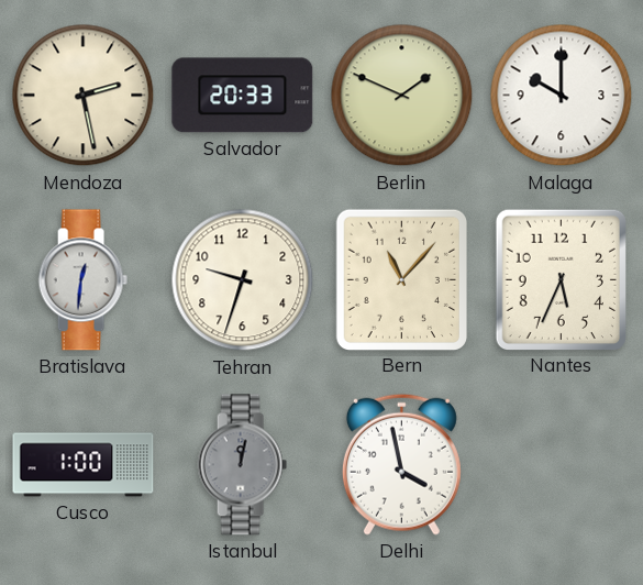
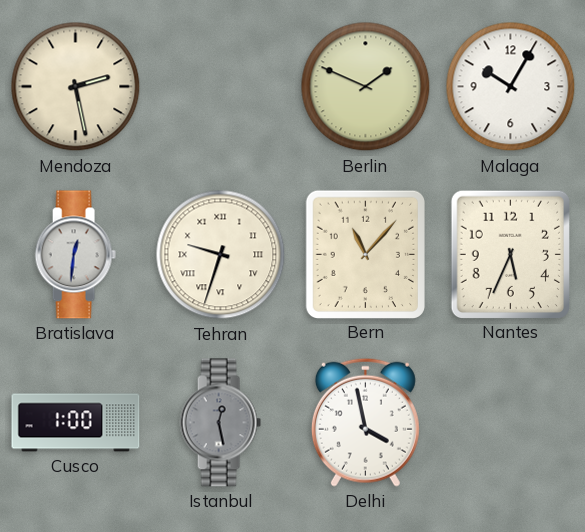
Salvador: 20:33 -> none (243, 96)
Malaga: 10:00 -> 10:05 (511, 87)
Tehran numerals: Arabic -> Roman (221, 255)
Istanbul: 12:02 -> 12:28 (220, 423)
